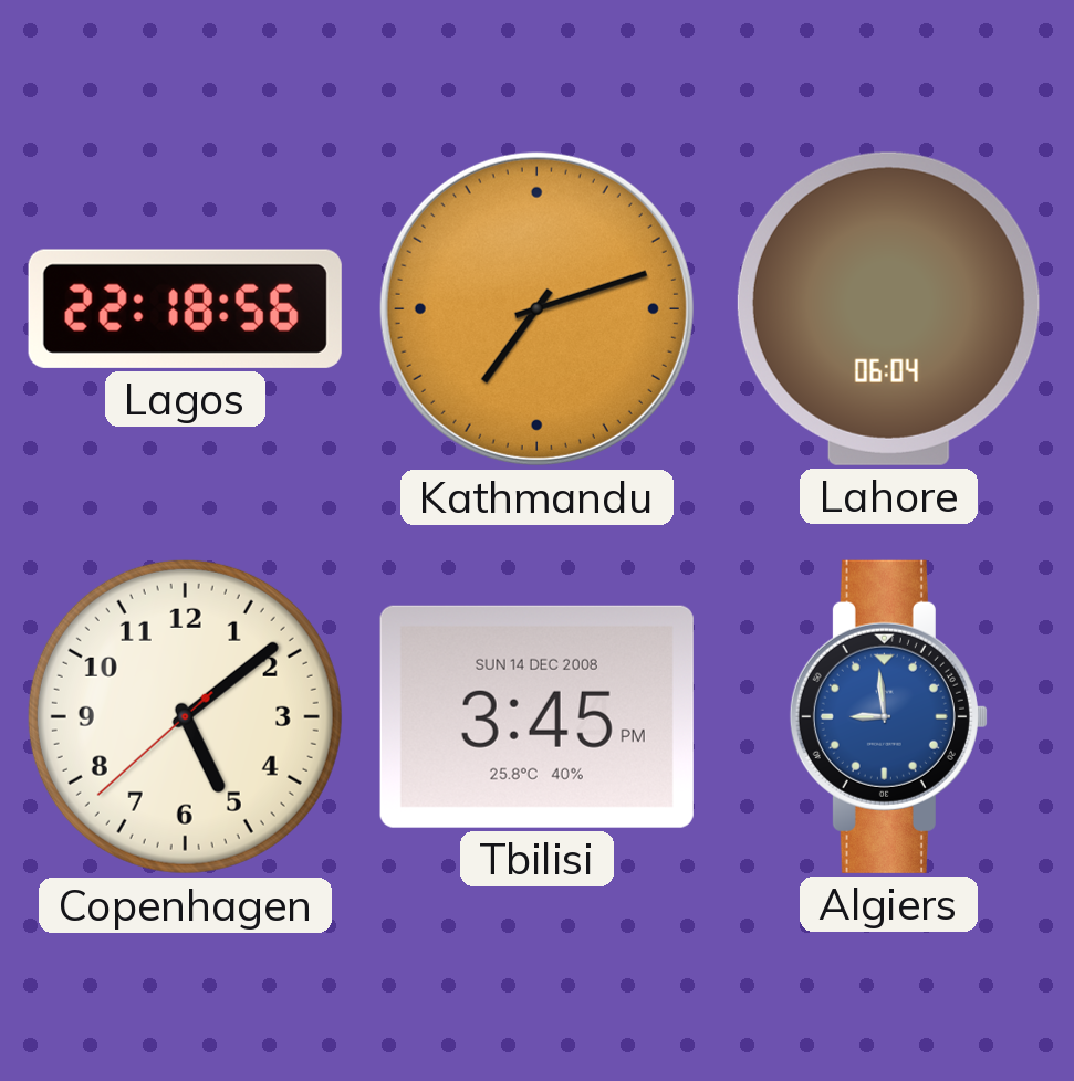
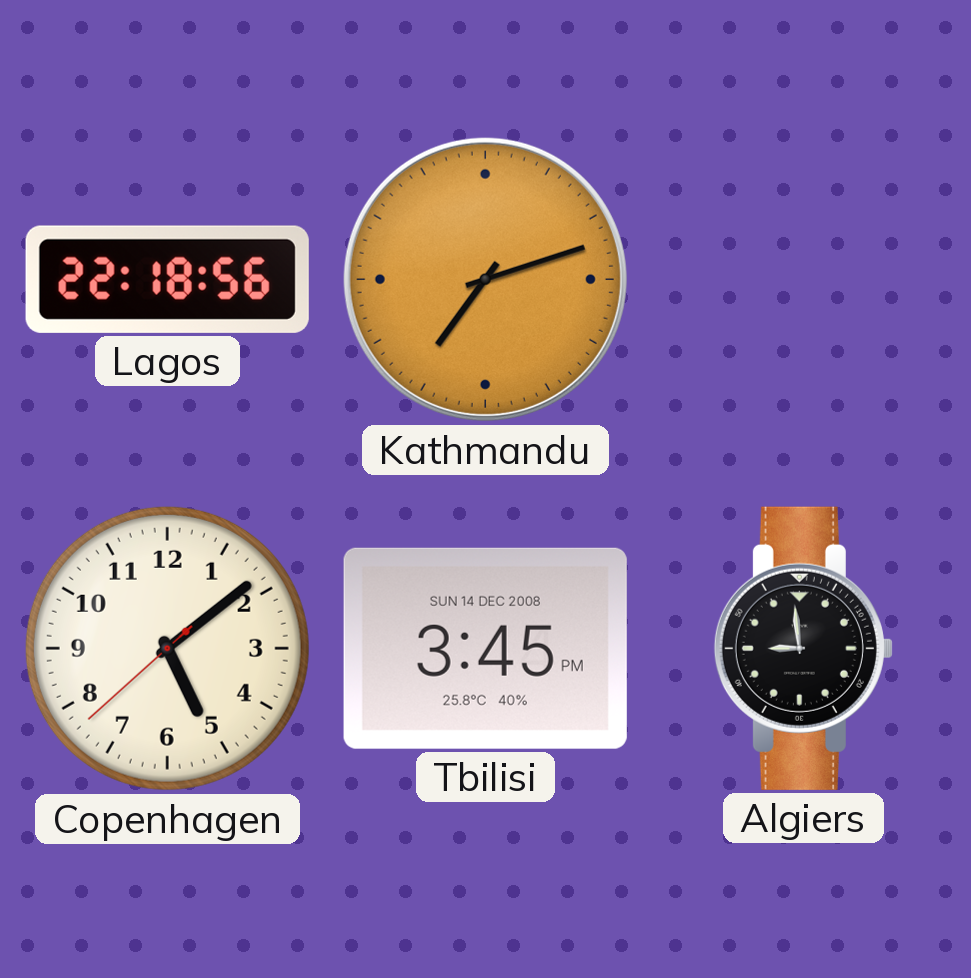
Lahore: 06:04 -> none (888, 308)
Algiers dial: blue -> black (803, 648)
